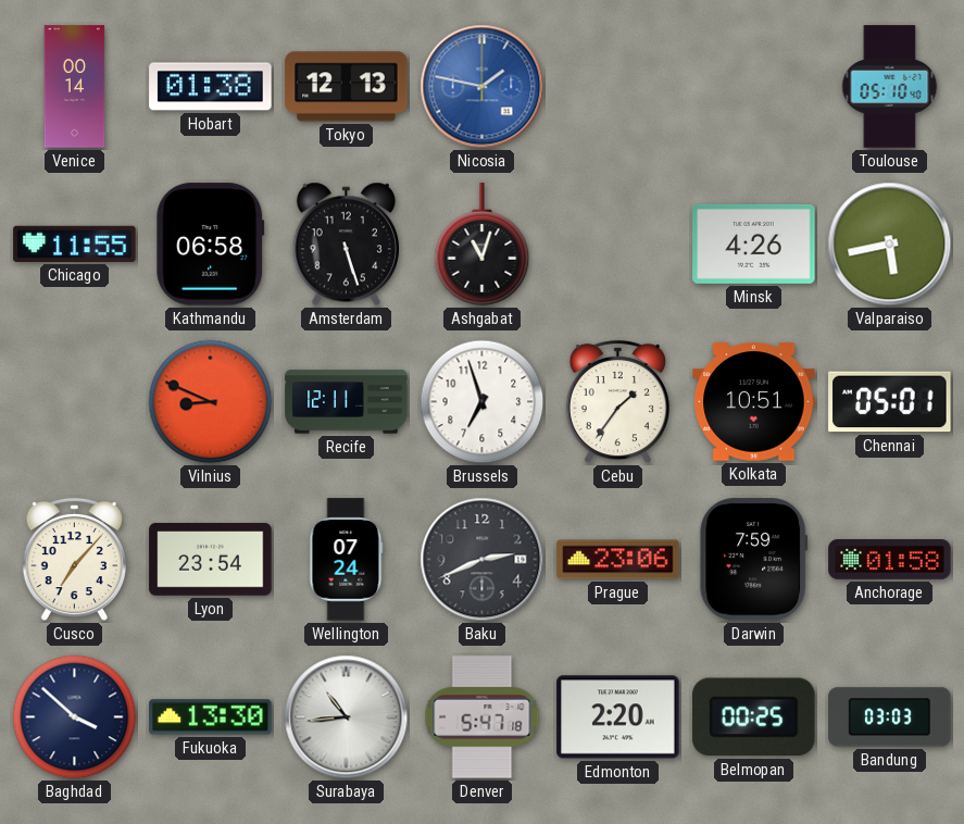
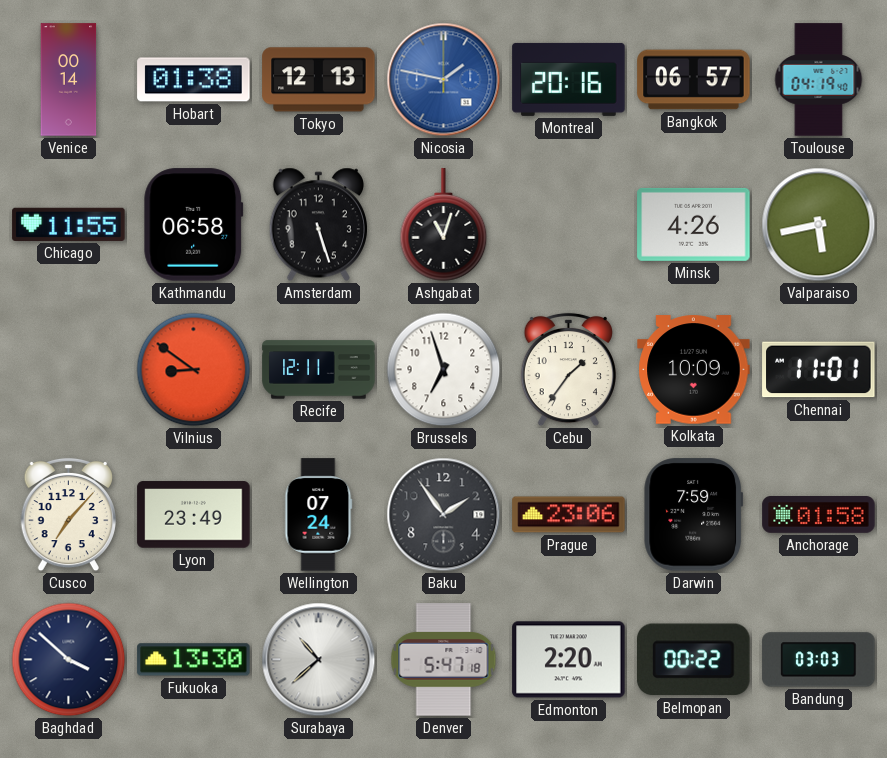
Montreal: none -> 20:16 (569, 79)
Bangkok: none -> 06:57 (694, 80)
Toulouse: 05:10 -> 04:19 (819, 80)
Vilnius: 8:49 -> 8:51 (194, 370)
Kolkata: 10:51 -> 10:09 (694, 370)
Chennai: 05:01 -> 11:01 (819, 370)
Lyon: 23:54 -> 23:49 (194, 515)
Baku: 2:41 -> 1:54 (444, 515)
Surabaya: 10:44 -> 10:38 (319, 660)
Belmopan: 00:25 -> 00:22 (694, 660)
